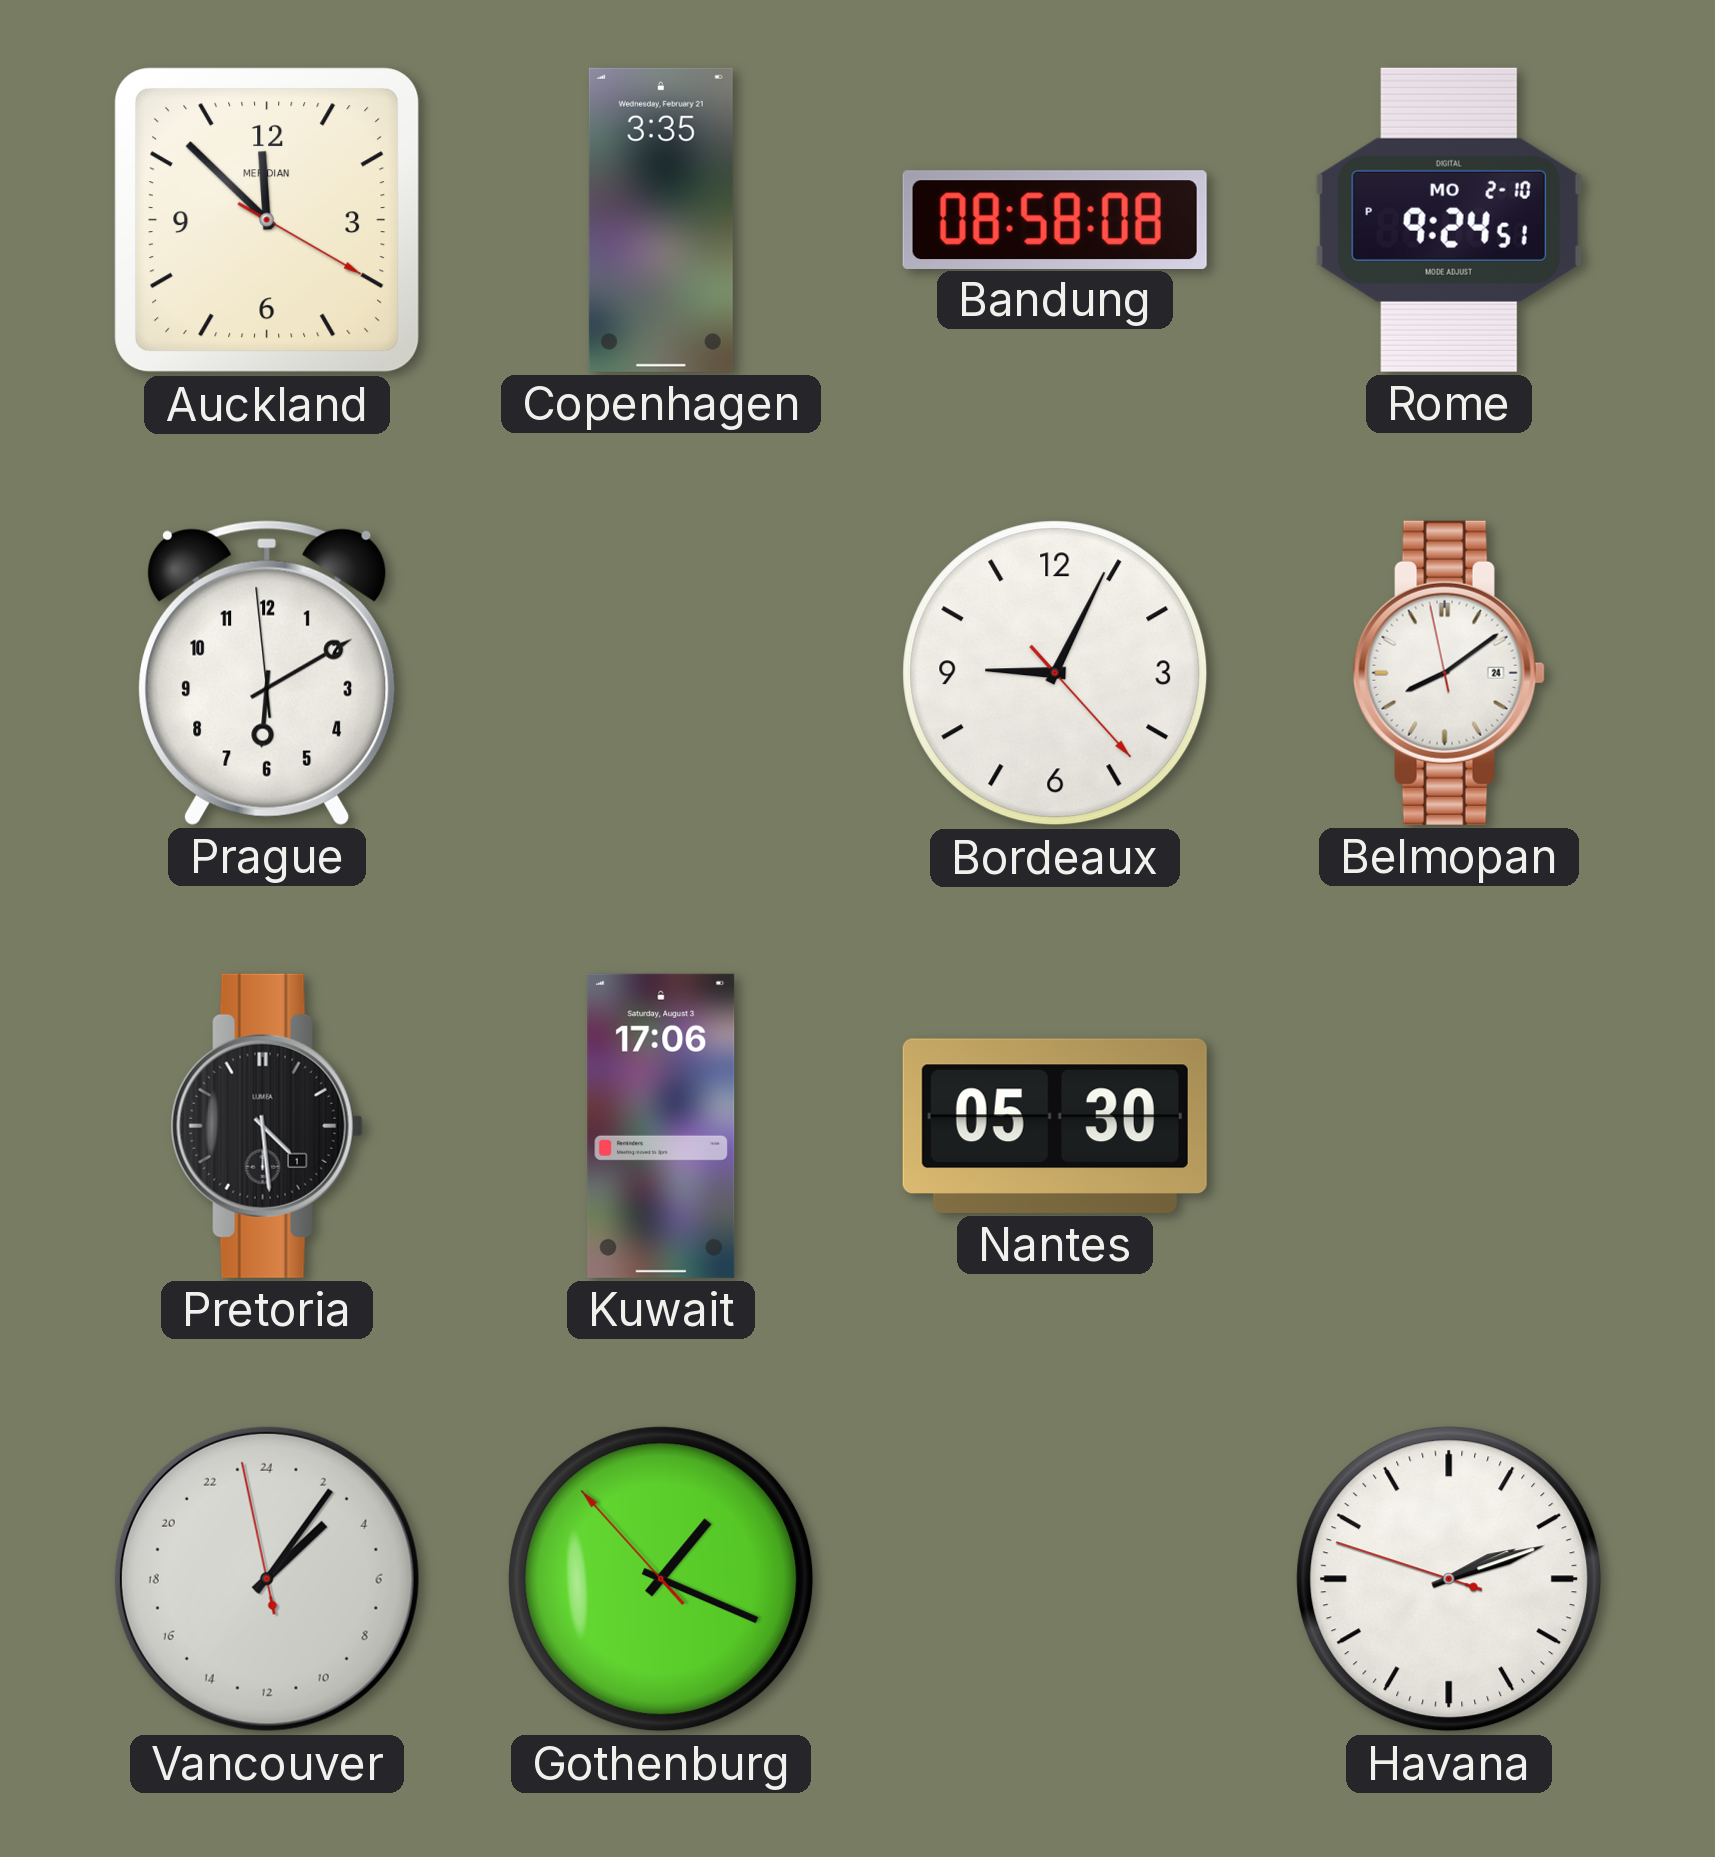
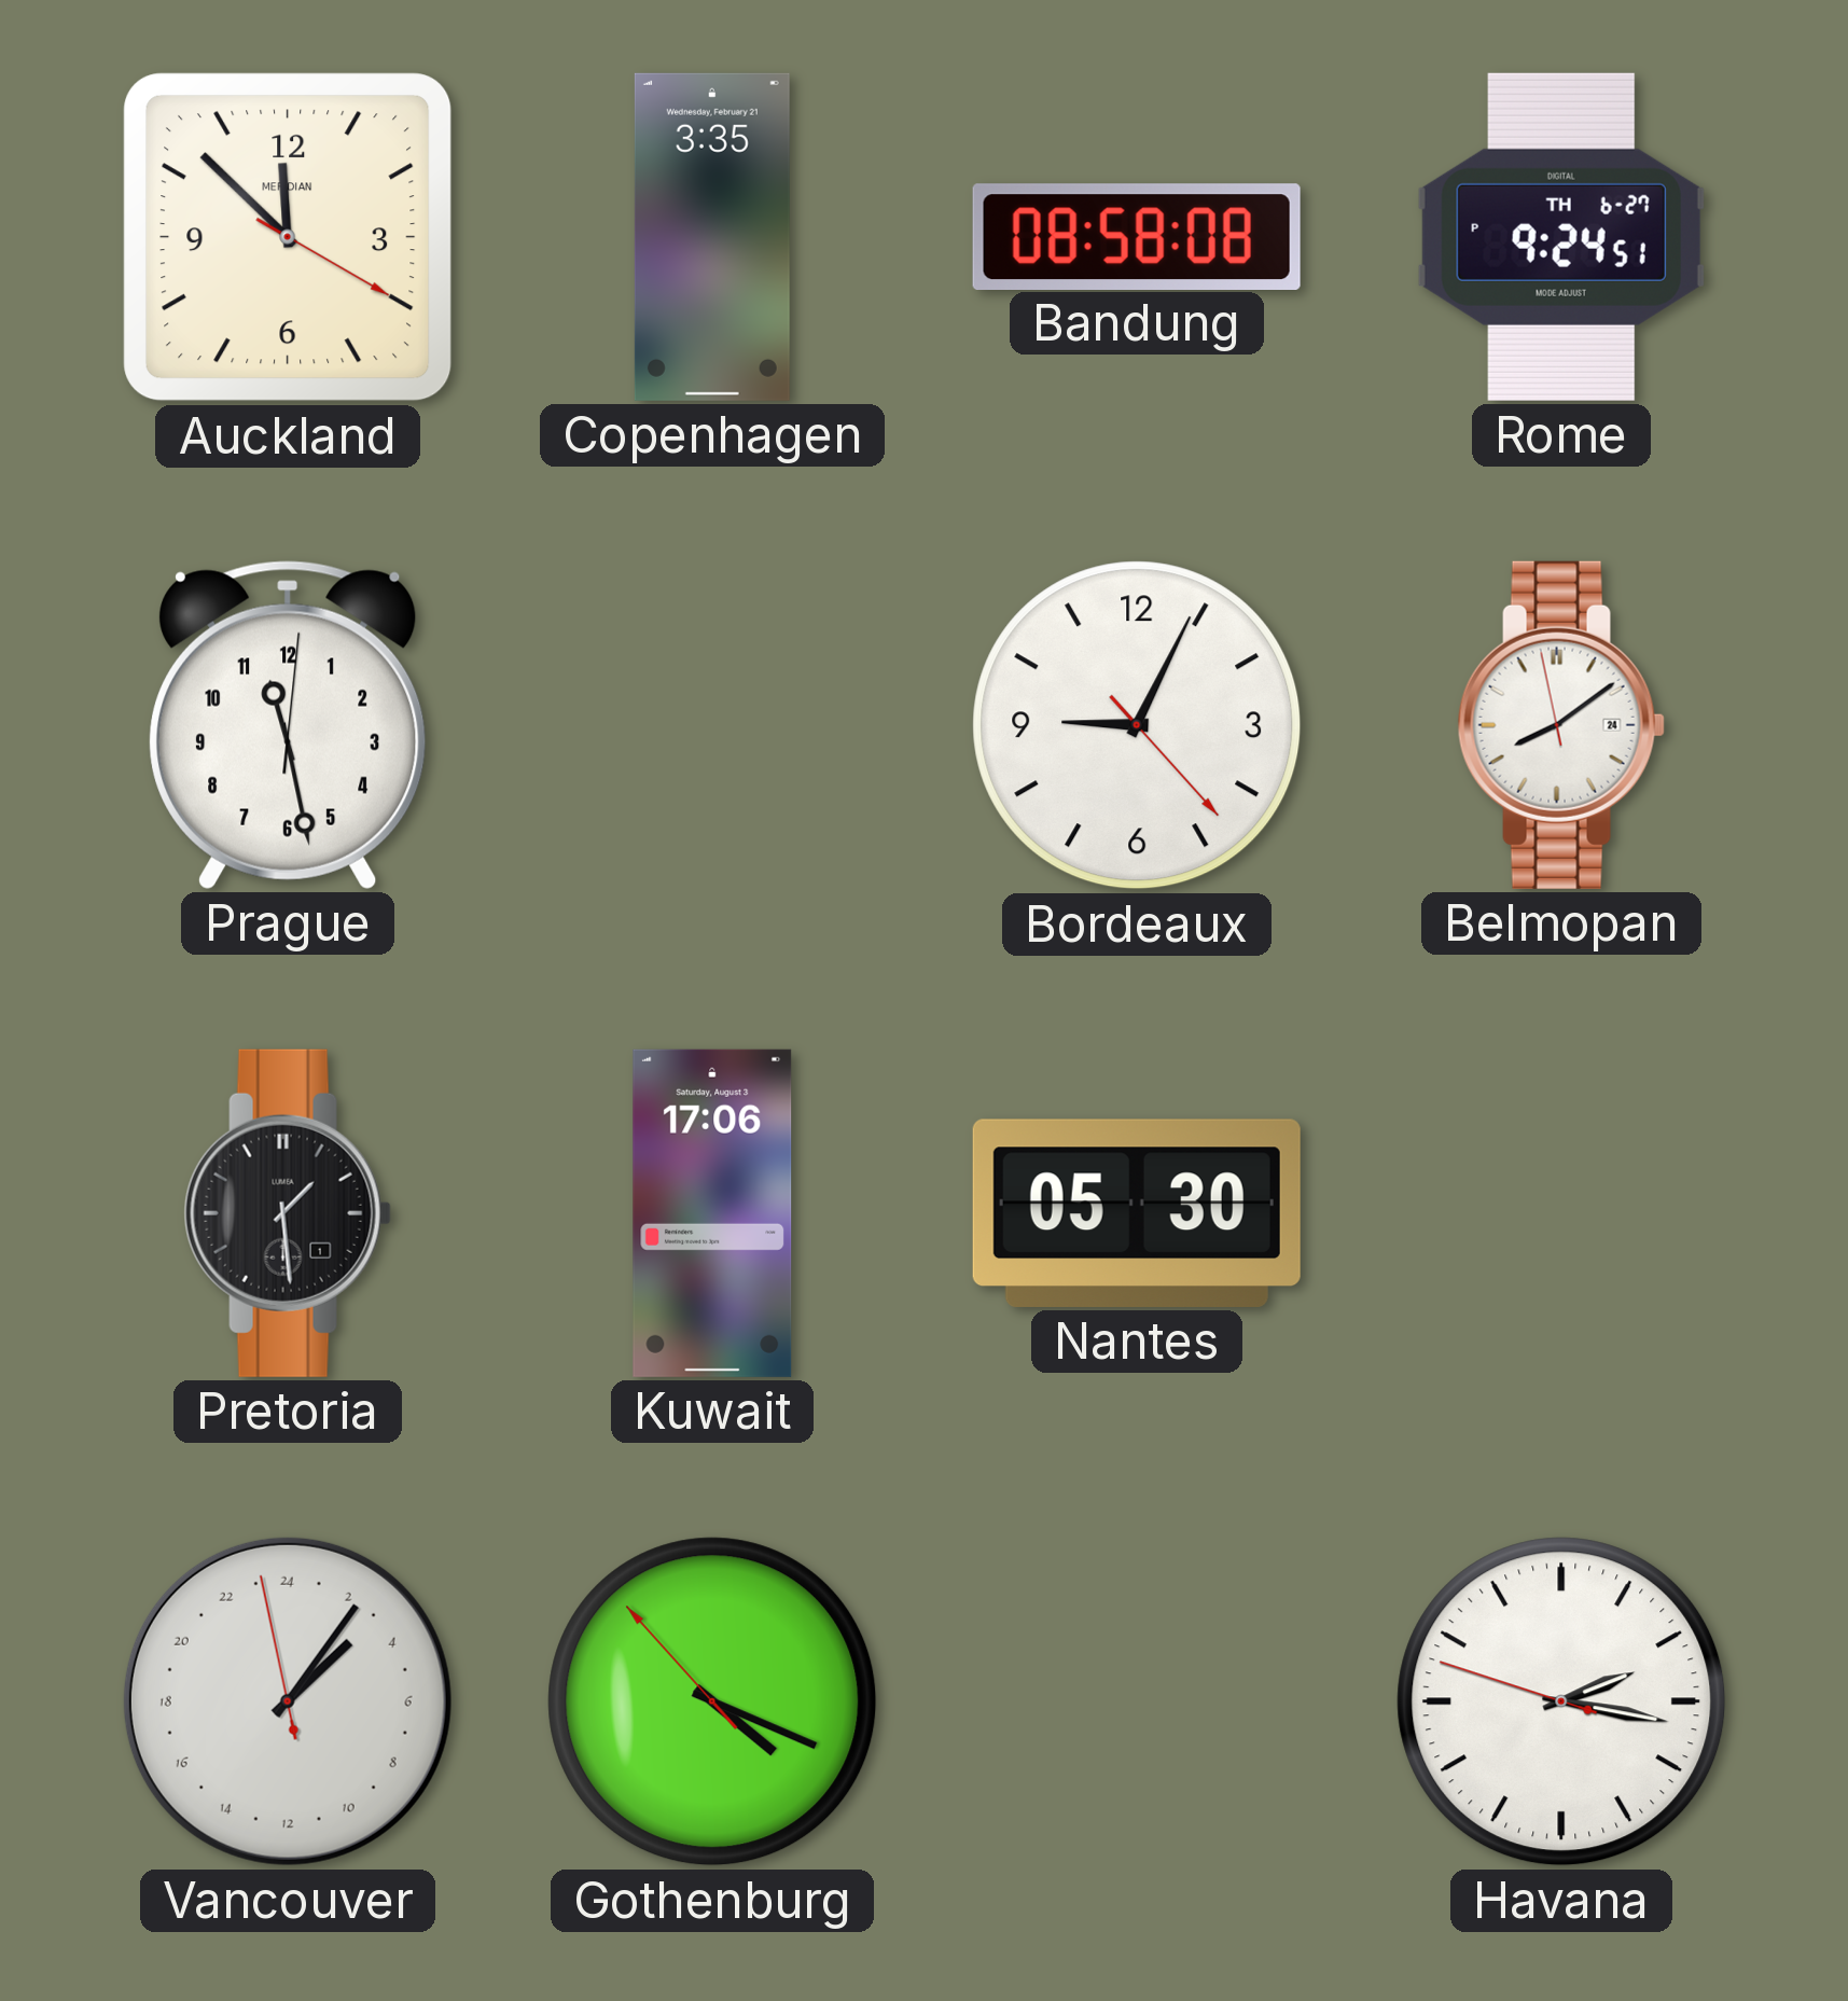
Rome date: MO 2-10 -> TH 6-27 (1561, 237)
Prague: 6:09 -> 11:28 (288, 725)
Pretoria: 4:29 -> 1:29 (288, 1213)
Gothenburg: 1:18 -> 4:18 (712, 1701)
Havana: 2:11 -> 2:16 (1561, 1701)
